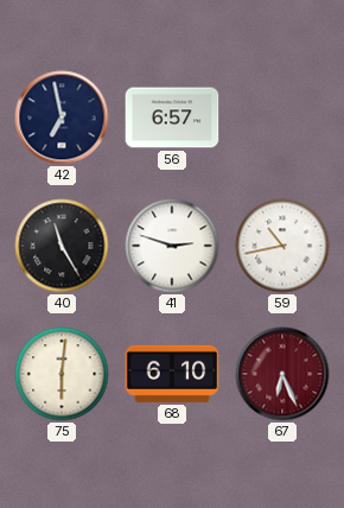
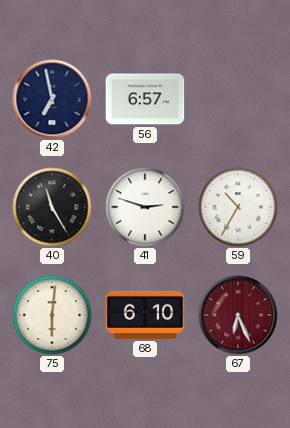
59: 10:43 -> 10:35 (238, 207)
